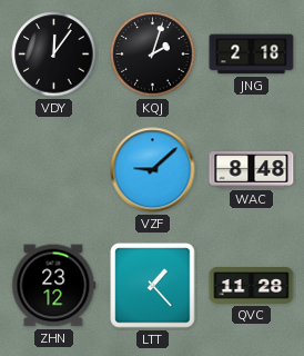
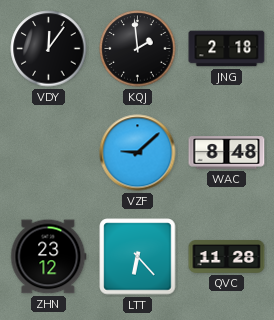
KQJ: 2:03 -> 1:59 (138, 49)
LTT: 1:23 -> 6:23 (138, 257)
